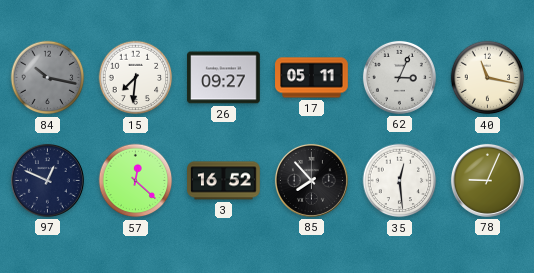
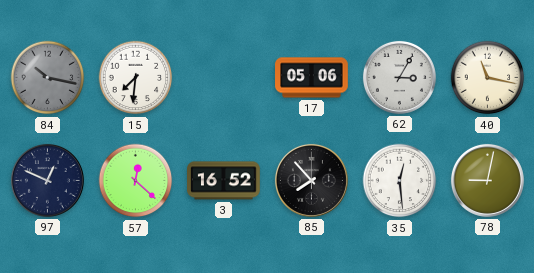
26: 09:27 -> none (224, 78)
17: 05:11 -> 05:06 (312, 78)
62: 3:04 -> 3:05 (399, 77)
78: 9:04 -> 9:02 (487, 180)
